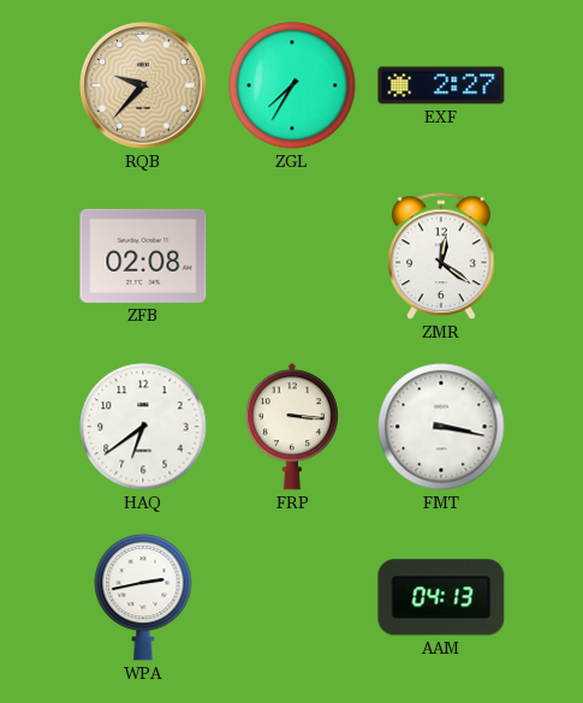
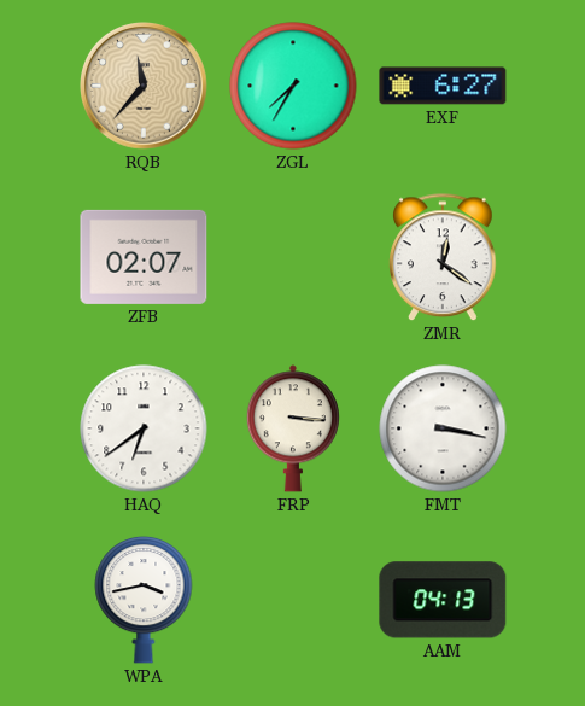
RQB: 9:37 -> 11:37 (145, 87)
EXF: 2:27 -> 6:27 (443, 86)
ZFB: 02:08 -> 02:07 (144, 257)
WPA: 2:43 -> 3:43 (144, 600)
